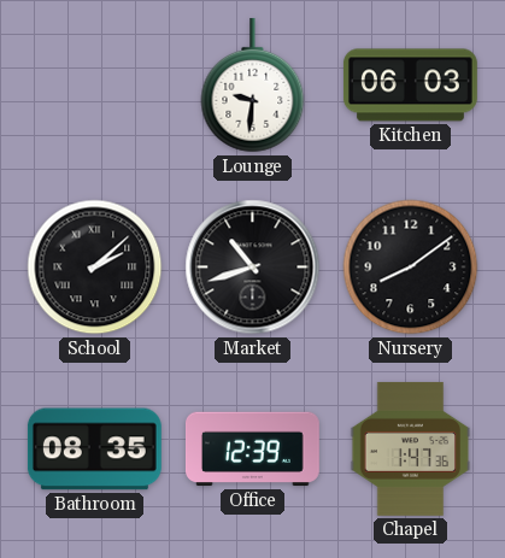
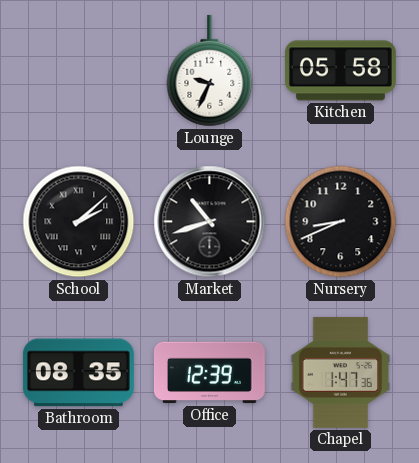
Lounge: 9:31 -> 9:34 (210, 71)
Kitchen: 06:03 -> 05:58 (340, 71)
Nursery: 8:09 -> 8:41 (341, 222)
